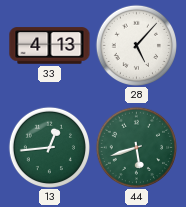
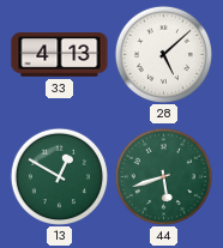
28: 5:07 -> 5:08 (163, 54)
13: 12:44 -> 12:50 (59, 176)
